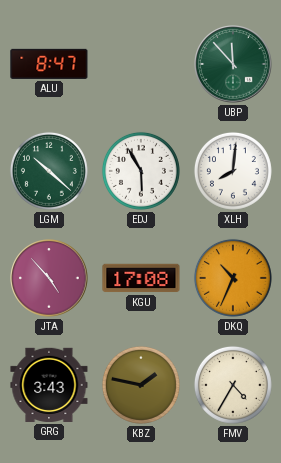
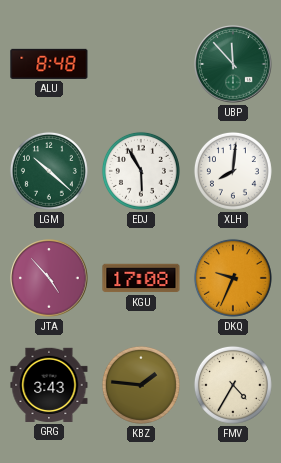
ALU: 8:47 -> 8:48 (49, 64)
DKQ: 10:34 -> 9:34 (233, 278)
KBZ: 1:47 -> 1:46 (141, 385)
